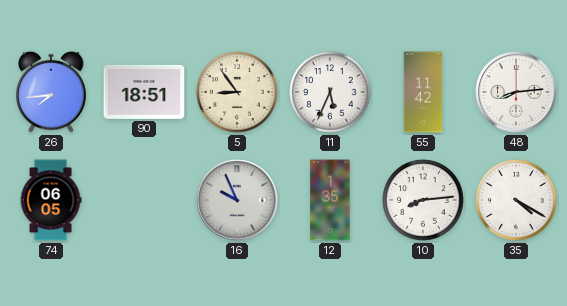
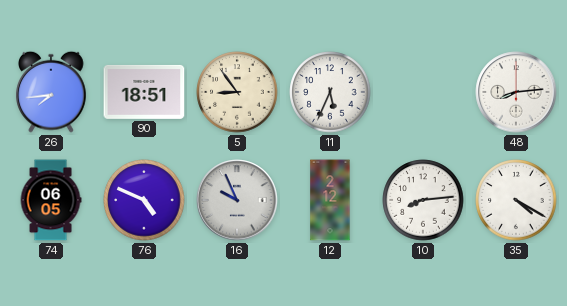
55: 11:42 -> none (423, 92)
76: none -> 4:49 (144, 200)
12: 1:35 -> 2:12 (330, 200)
